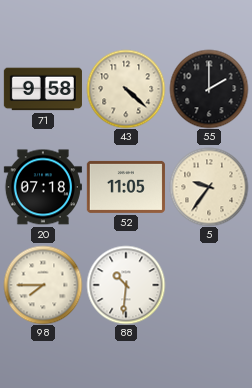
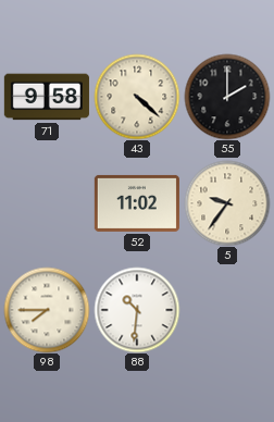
20: 07:18 -> none (43, 187)
52: 11:05 -> 11:02 (137, 203)
